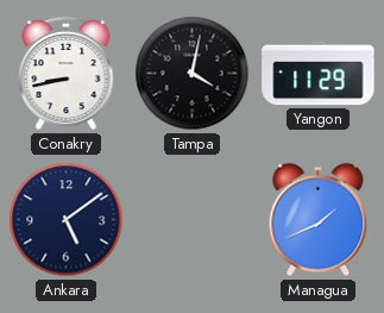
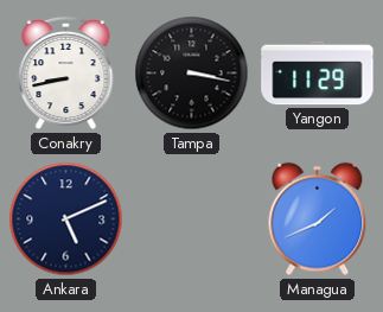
Tampa: 4:02 -> 3:17 (192, 74)
Ankara: 5:09 -> 5:11 (66, 219)
